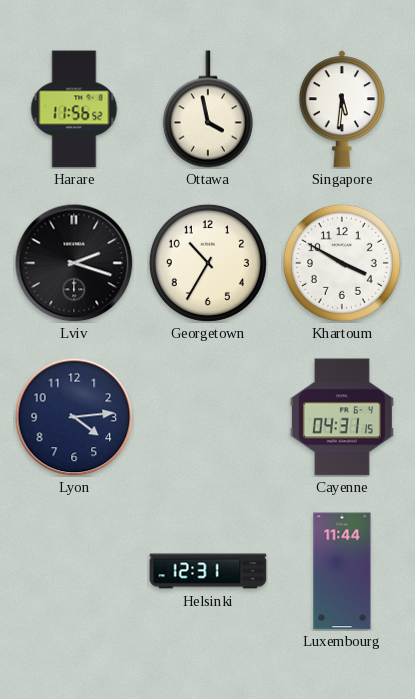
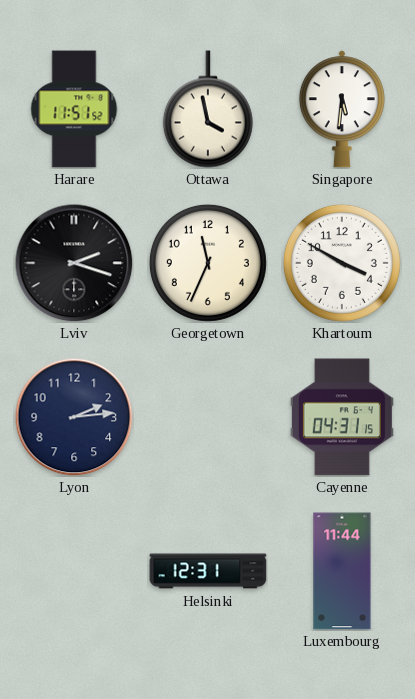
Harare: 11:56 -> 11:51 (74, 109)
Georgetown: 10:35 -> 11:34 (208, 263)
Lyon: 4:14 -> 2:14 (74, 417)
